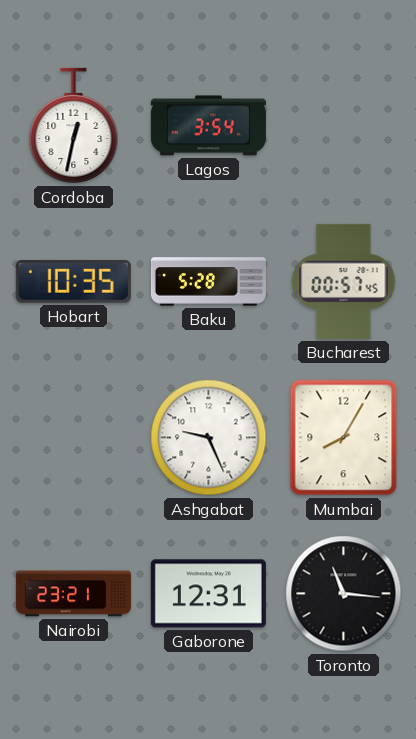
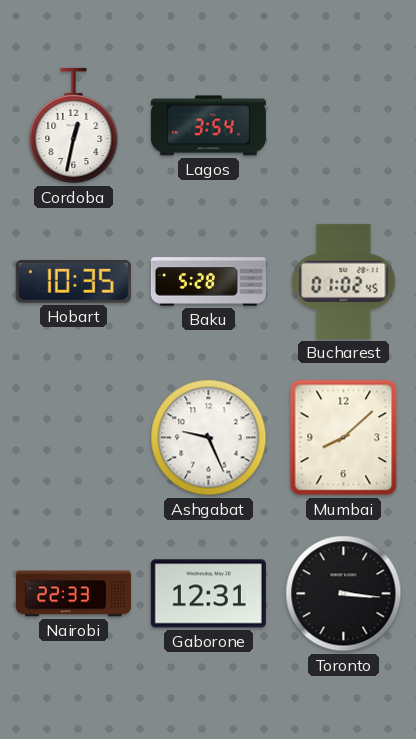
Bucharest: 00:57 -> 01:02 (344, 281)
Mumbai: 8:05 -> 8:08 (344, 438)
Nairobi: 23:21 -> 22:33 (73, 594)
Toronto: 11:16 -> 3:16 (344, 594)
